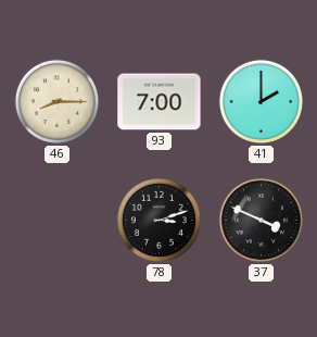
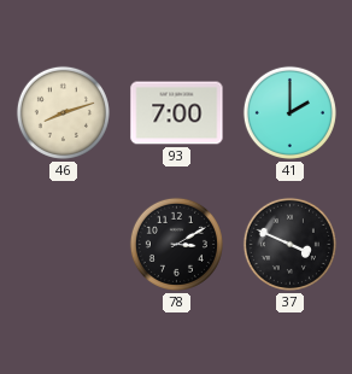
46: 8:15 -> 8:12 (63, 112)
78: 3:12 -> 3:10 (176, 244)
